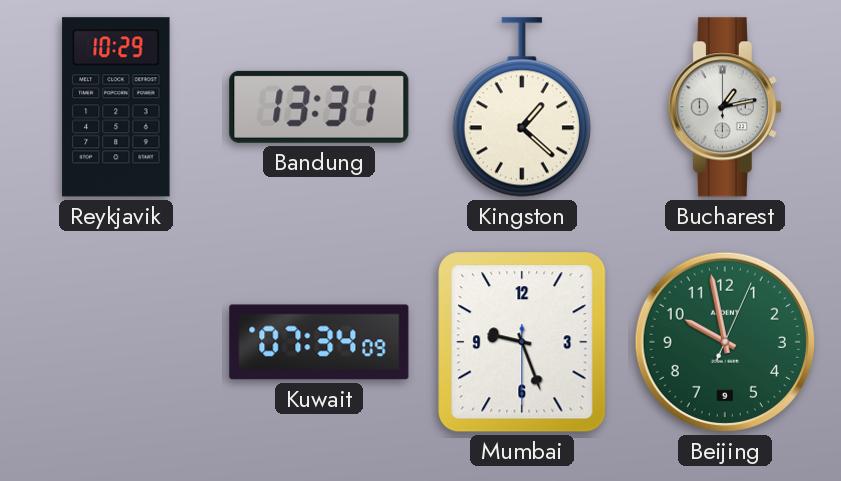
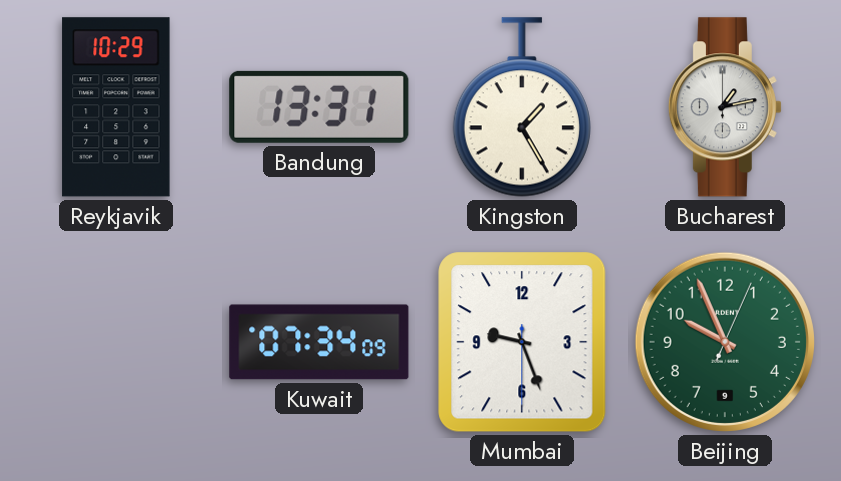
Kingston: 1:22 -> 1:25 (522, 107)
Beijing: 9:58 -> 9:56 (725, 342)
